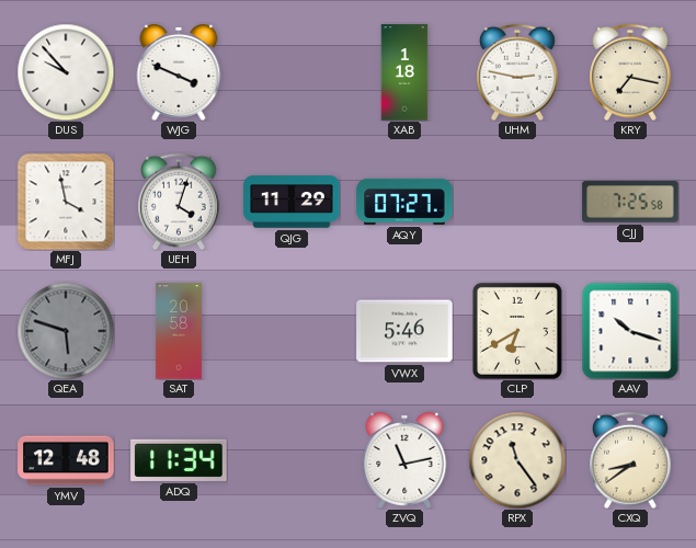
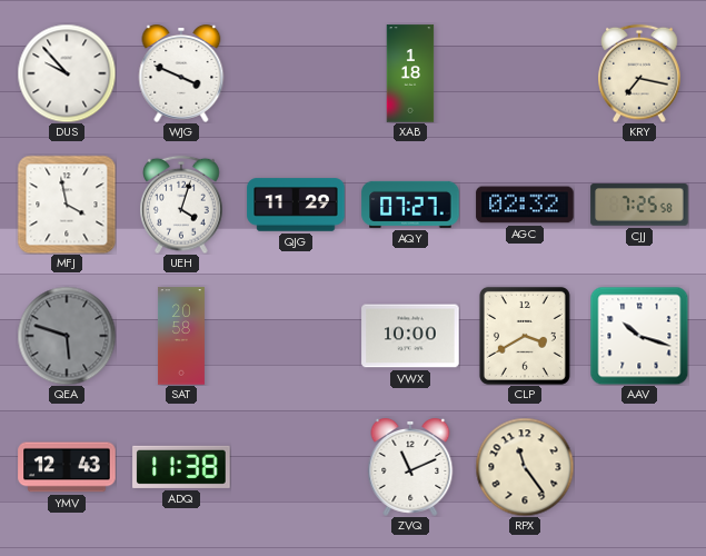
UHM: 2:47 -> none (518, 72)
AGC: none -> 02:32 (525, 205)
VWX: 5:46 -> 10:00 (410, 336)
CLP: 6:40 -> 3:40 (525, 336)
YMV: 12:48 -> 12:43 (67, 467)
ADQ: 11:34 -> 11:38 (181, 467)
ZVQ: 11:13 -> 11:11 (410, 468)
CXQ: 8:39 -> none (631, 460)
